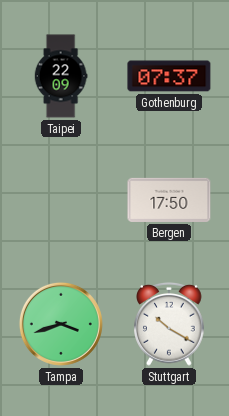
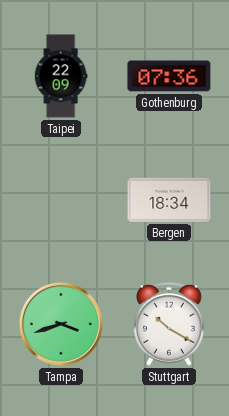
Gothenburg: 07:37 -> 07:36 (169, 76)
Bergen: 17:50 -> 18:34 (169, 200)
